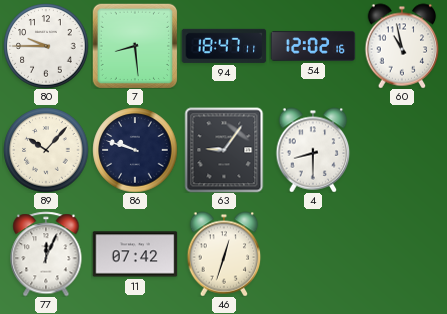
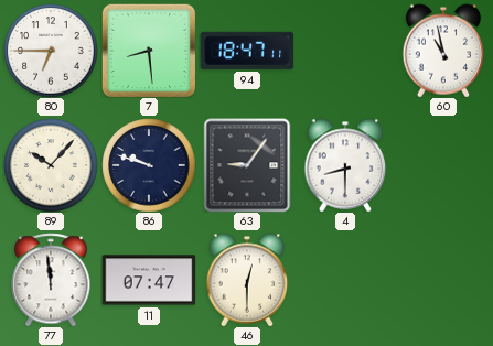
80: 9:45 -> 6:45 (51, 51)
54: 12:02 -> none (313, 46)
77: 12:04 -> 11:59 (51, 280)
11: 07:42 -> 07:47 (149, 280)
46: 12:33 -> 12:30 (247, 280)
